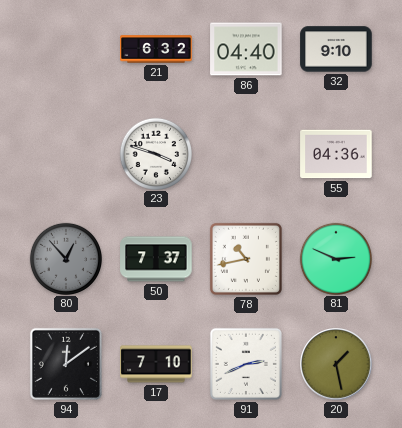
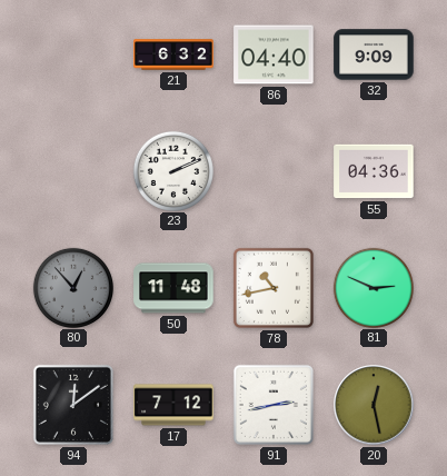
32: 9:10 -> 9:09 (374, 54)
23: 3:48 -> 2:11 (172, 170)
50: 7:37 -> 11:48 (173, 288)
17: 7:10 -> 7:12 (173, 405)
91: 2:41 -> 2:43 (274, 405)
20: 1:28 -> 12:28 (374, 405)
